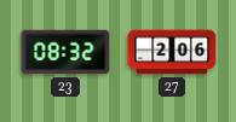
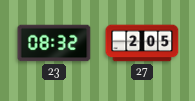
27: 2:06 -> 2:05 (142, 43)
